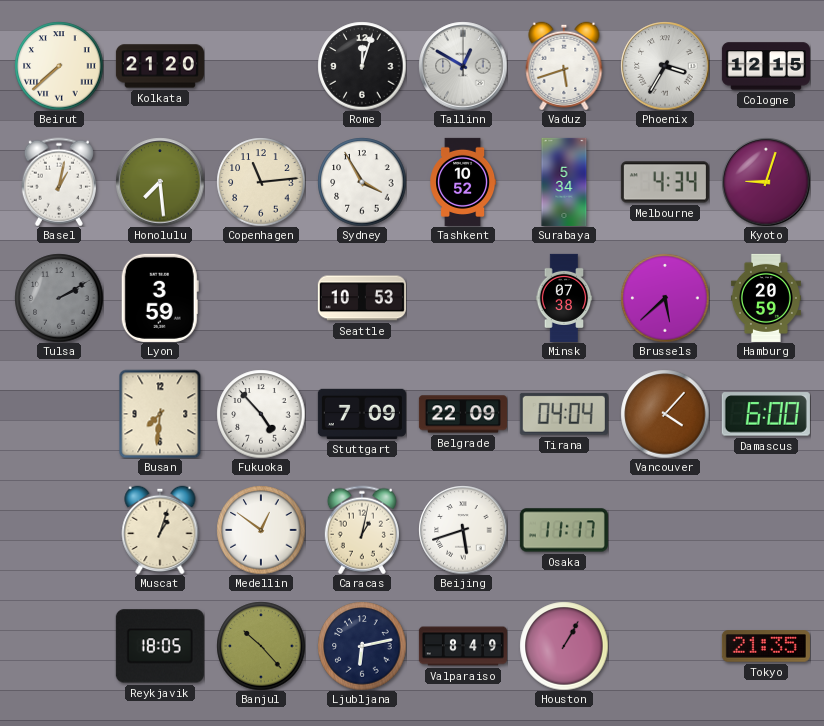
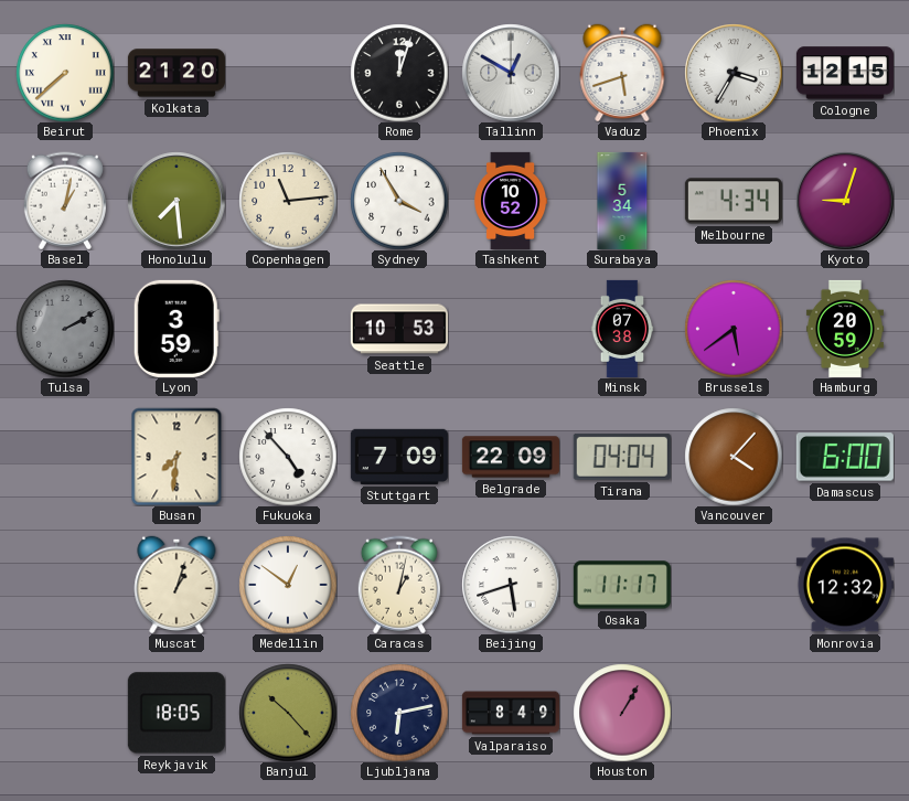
Brussels: 5:38 -> 5:39 (734, 329)
Monrovia: none -> 12:32 (845, 585)
Tokyo: 21:35 -> none (766, 646)
